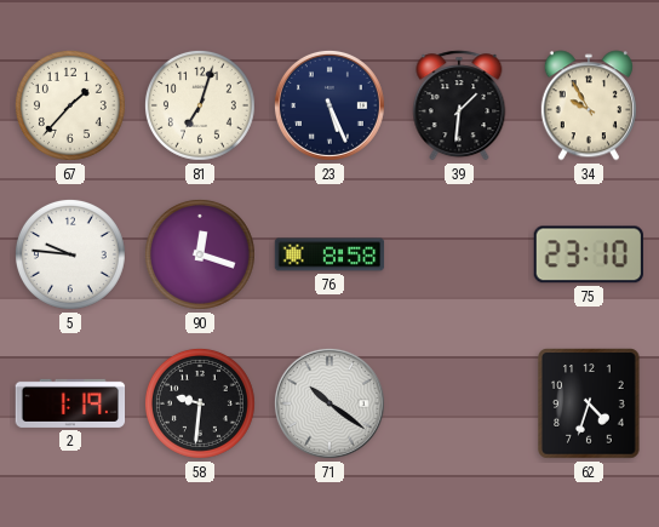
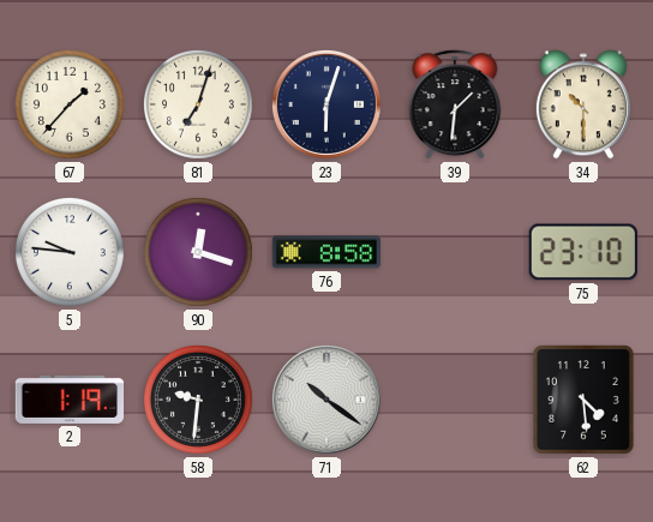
23: 5:26 -> 6:03 (326, 104)
34: 9:55 -> 10:30 (583, 104)
62: 4:33 -> 4:29 (583, 400)
